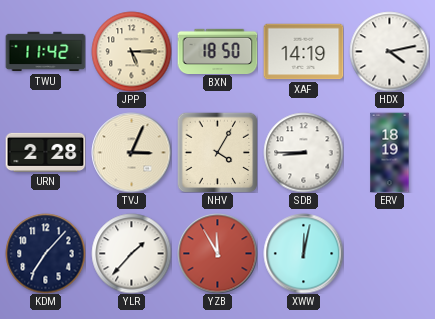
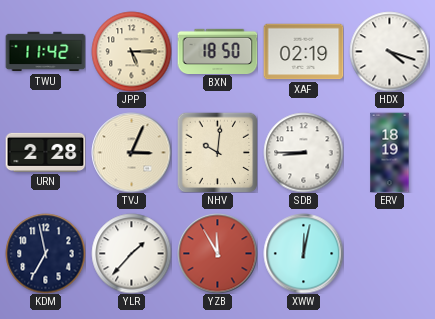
XAF: 14:19 -> 02:19 (303, 52)
HDX: 4:13 -> 4:18 (389, 51)
NHV: 4:05 -> 10:01 (217, 152)
KDM: 7:07 -> 6:58 (45, 253)
